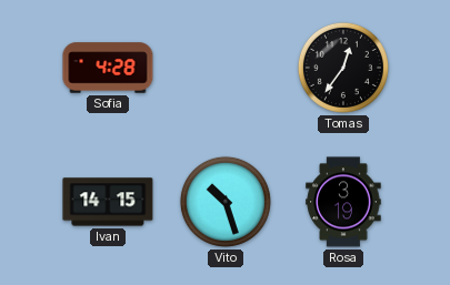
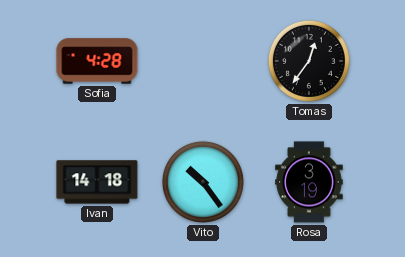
Ivan: 14:15 -> 14:18 (97, 182)
Vito: 10:27 -> 10:24 (203, 182)
